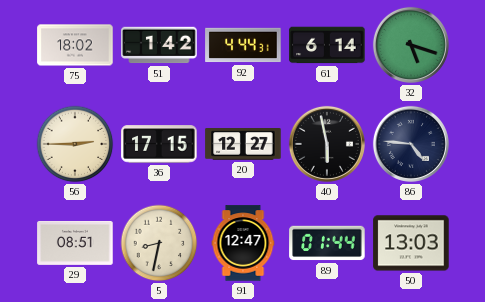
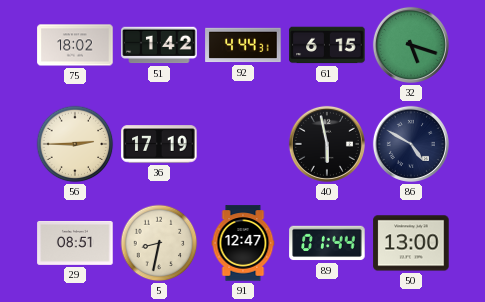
61: 6:14 -> 6:15 (327, 45)
36: 17:15 -> 17:19 (159, 144)
20: 12:27 -> none (243, 144)
86: 4:46 -> 4:50 (411, 144)
50: 13:03 -> 13:00 (411, 243)
